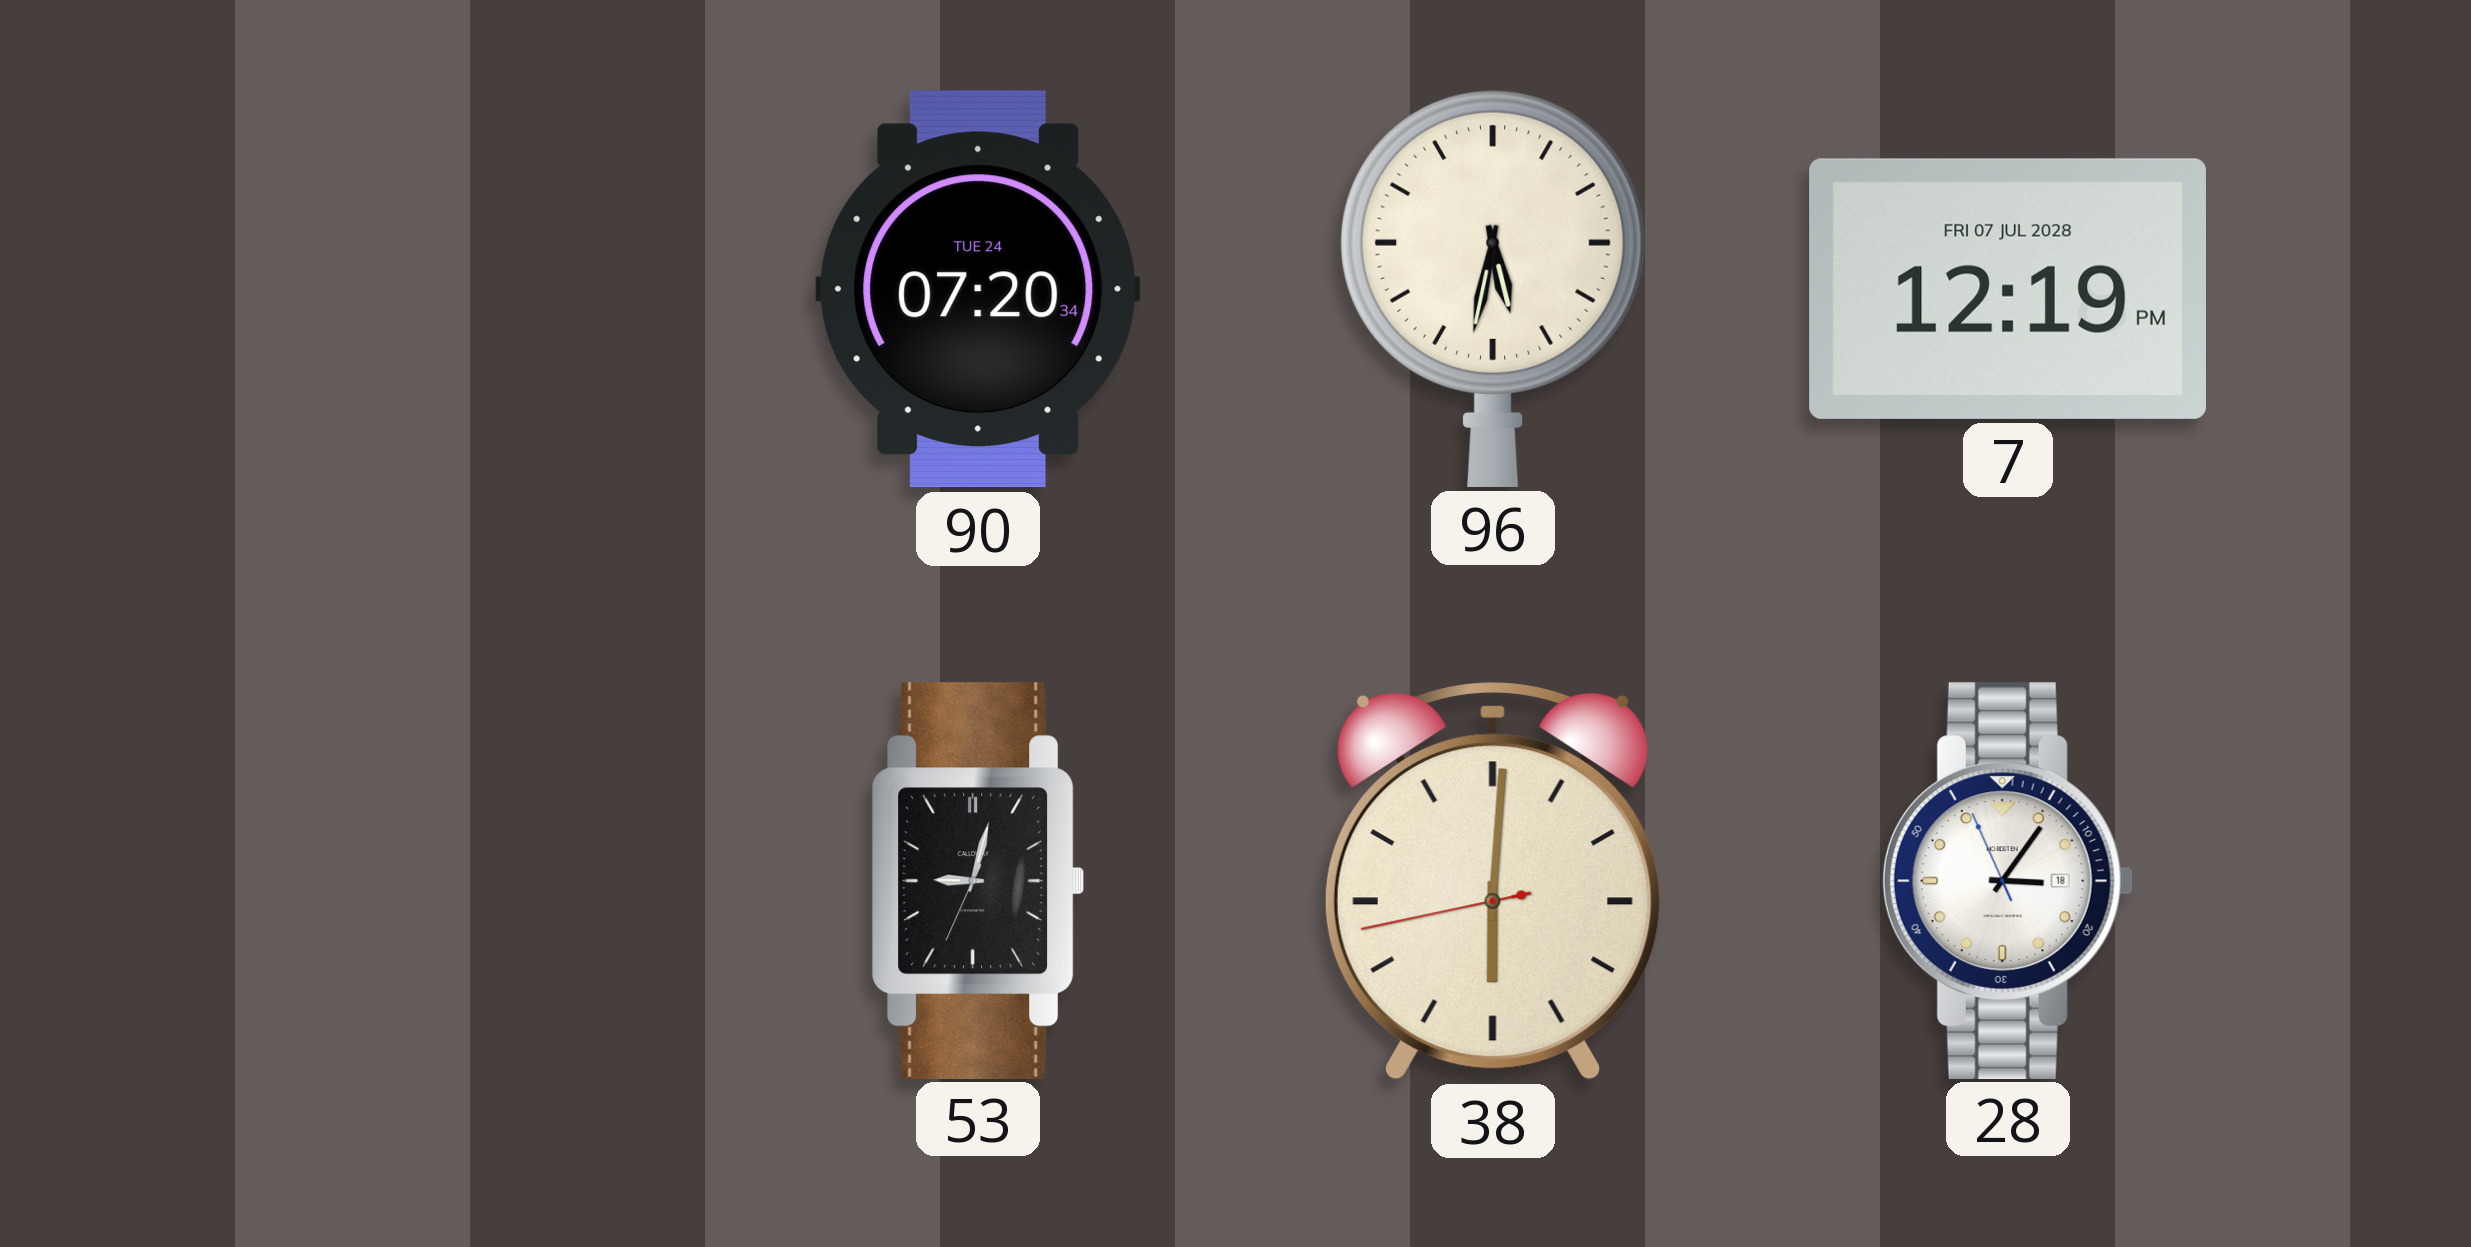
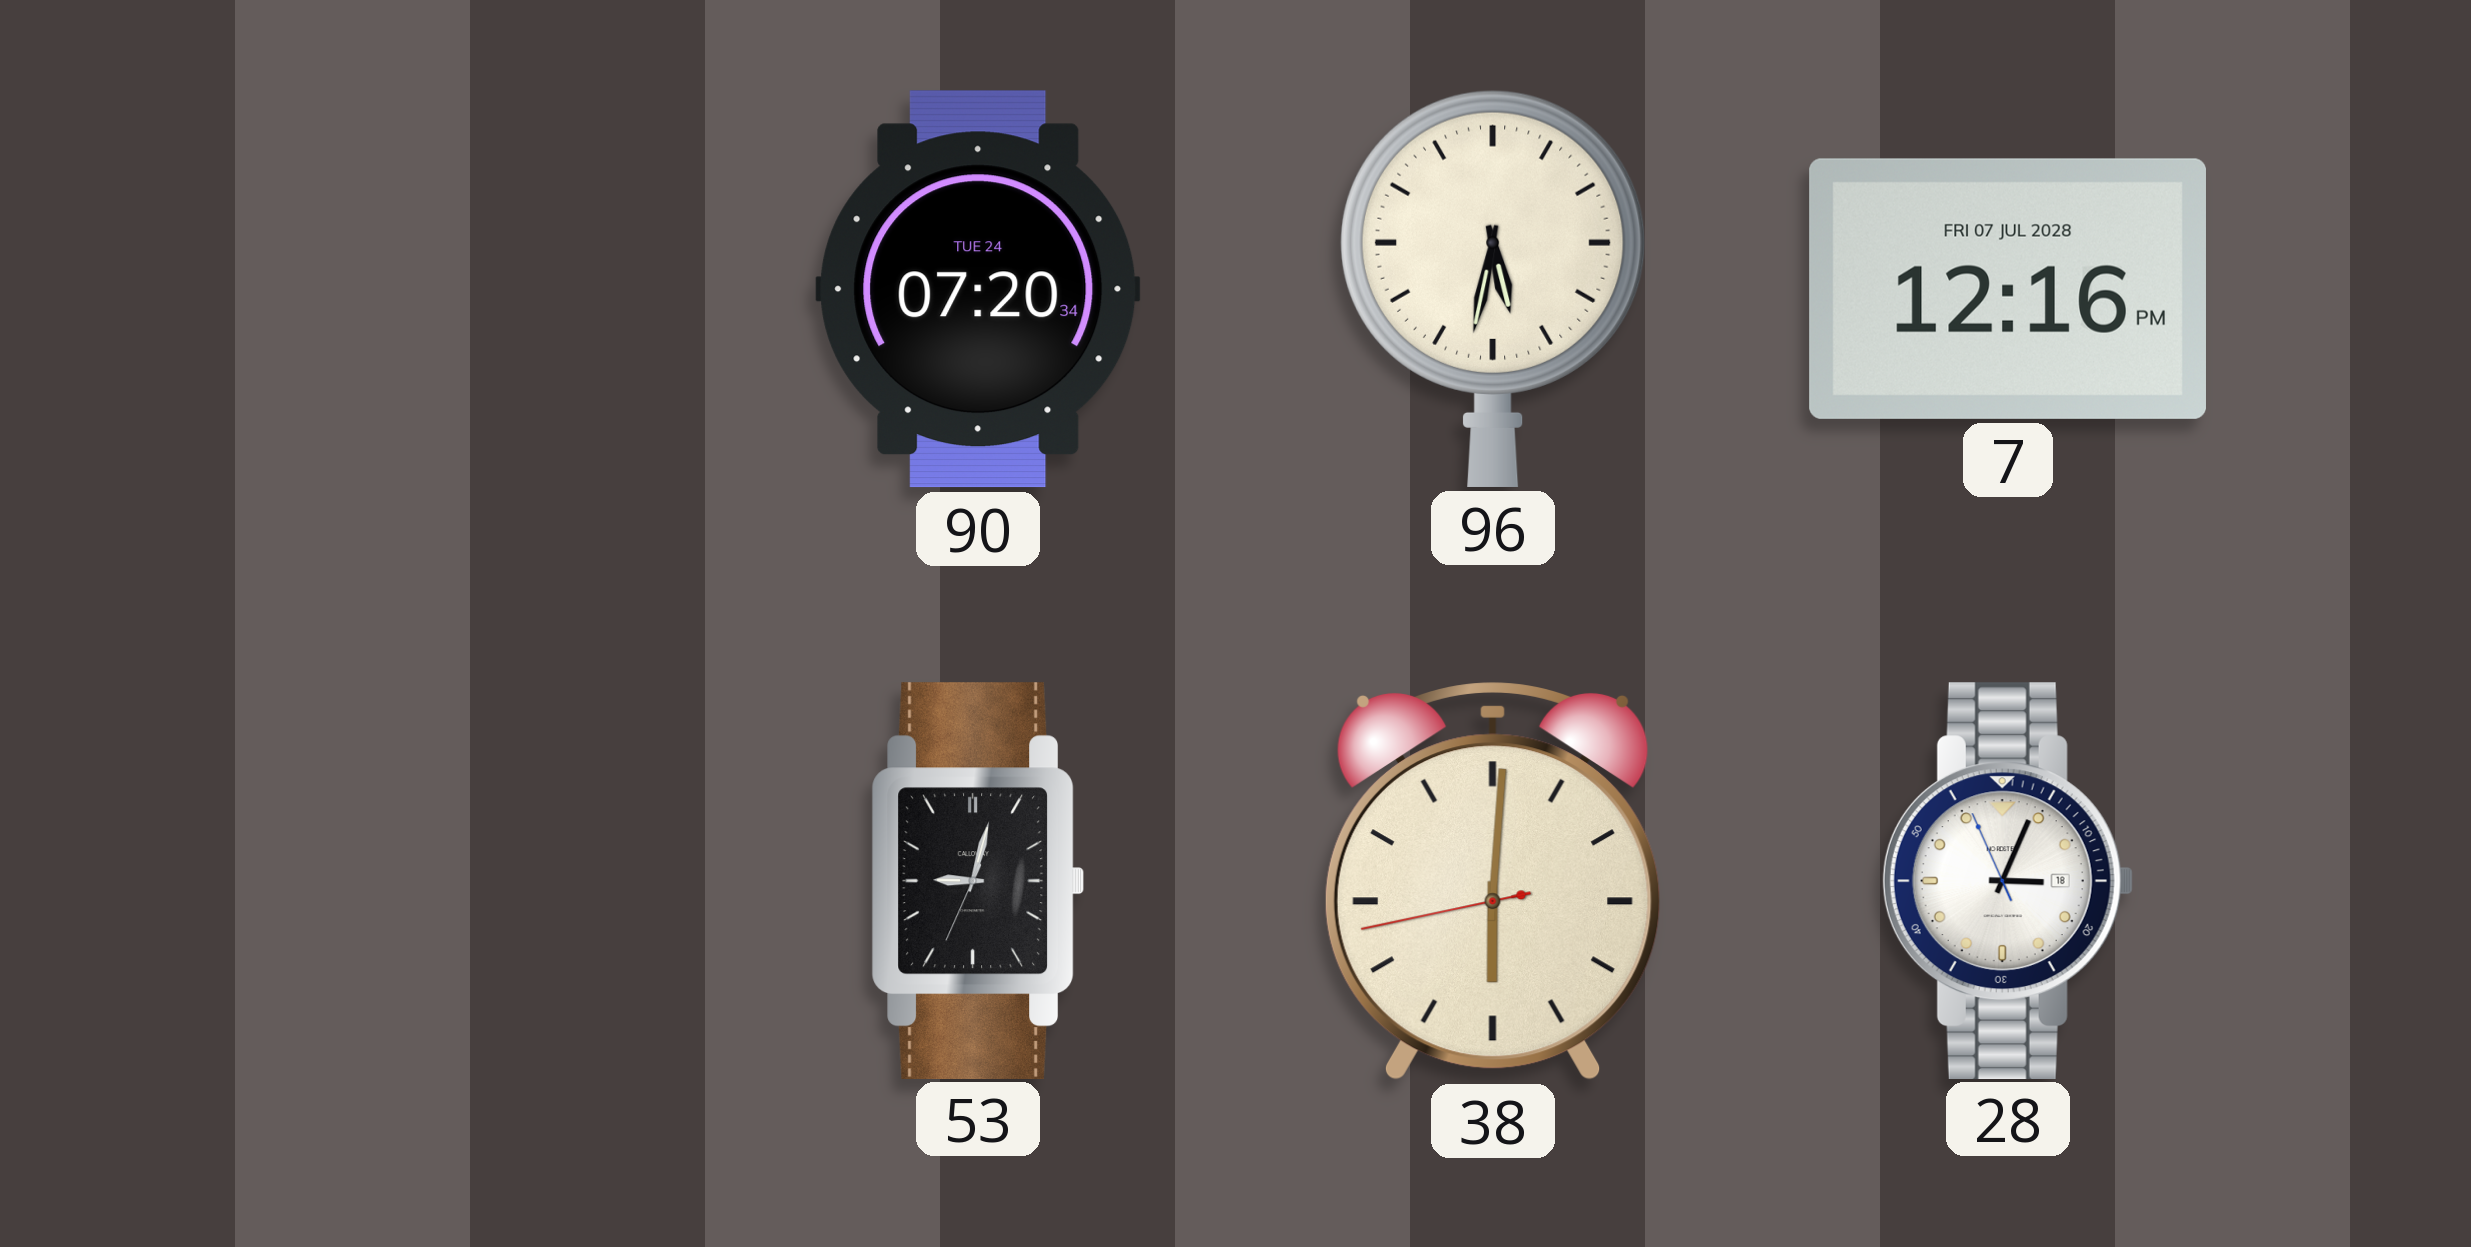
7: 12:19 -> 12:16 (2008, 289)
28: 3:05 -> 3:03 (2008, 880)
